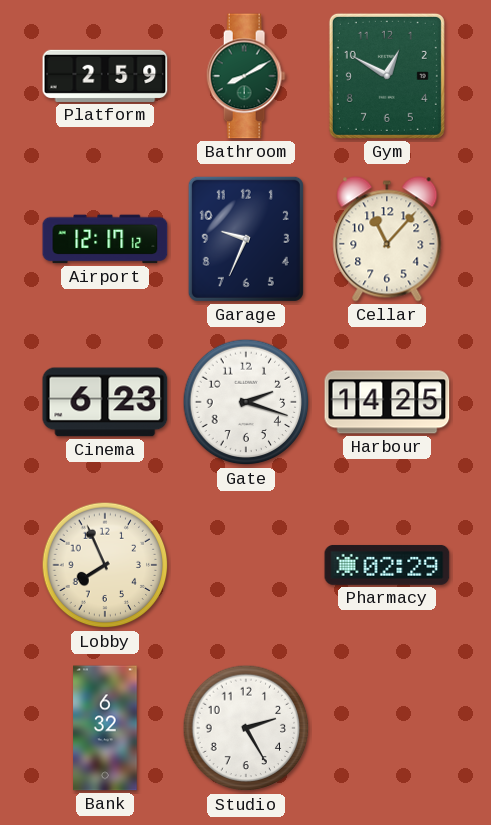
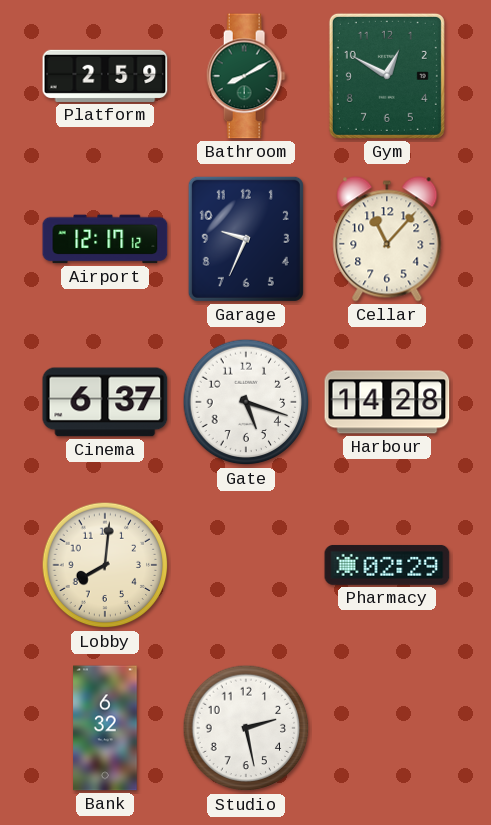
Cinema: 6:23 -> 6:37 (105, 402)
Gate: 2:18 -> 5:18 (246, 402)
Harbour: 14:25 -> 14:28 (387, 402)
Lobby: 7:56 -> 8:01 (105, 565)
Studio: 2:25 -> 2:28 (246, 728)
